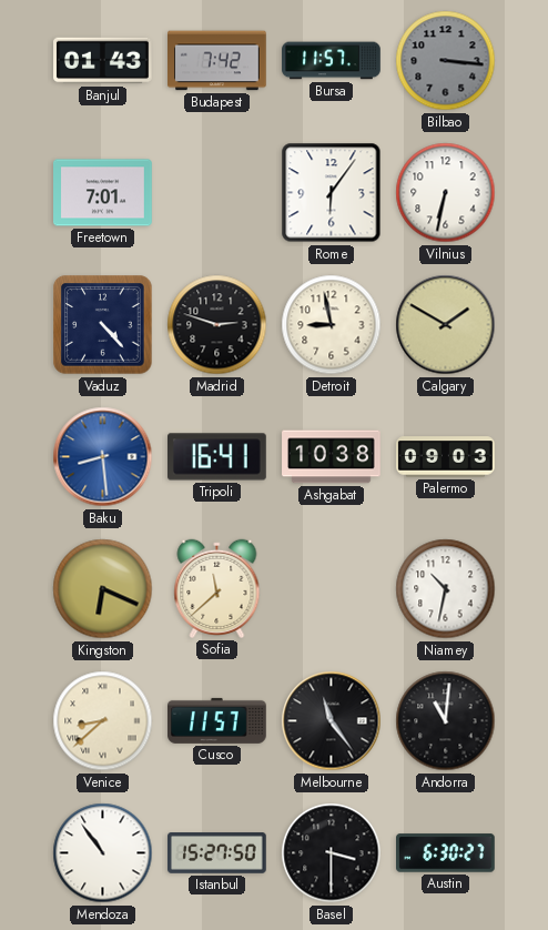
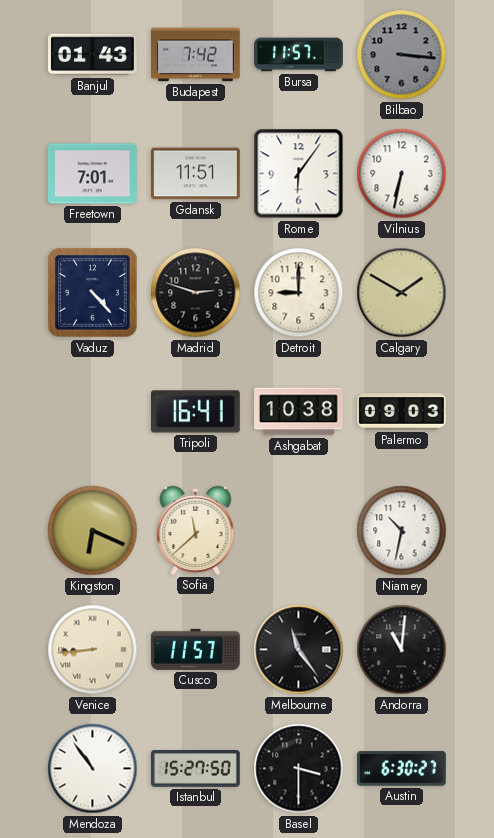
Gdansk: none -> 11:51 (196, 174)
Detroit: 8:58 -> 9:00 (299, 293)
Baku: 8:29 -> none (103, 457)
Venice: 8:38 -> 8:44 (93, 650)
